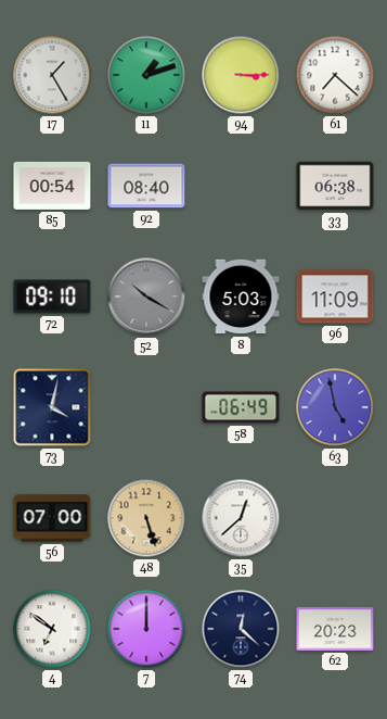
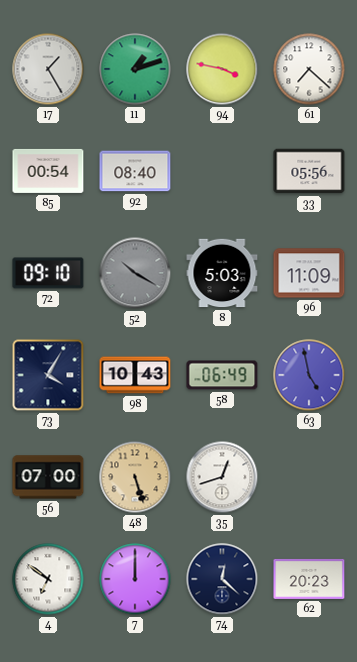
94: 3:15 -> 3:47 (222, 69)
33: 06:38 -> 05:56 (309, 171)
73: 4:02 -> 4:05 (48, 375)
98: none -> 10:43 (135, 375)
35: 12:38 -> 12:42 (222, 477)
